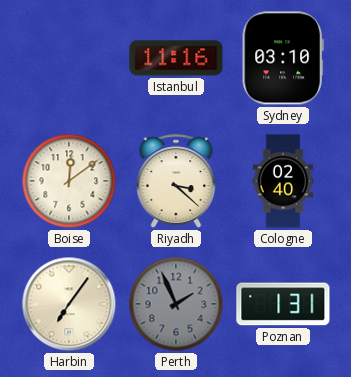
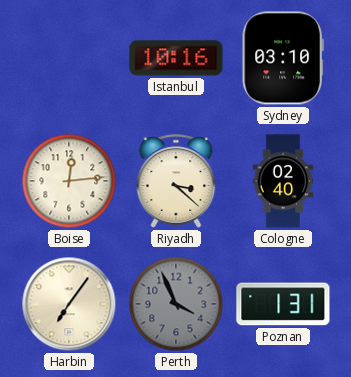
Istanbul: 11:16 -> 10:16 (176, 58)
Boise: 12:09 -> 12:14 (69, 181)
Perth: 1:56 -> 3:56 (176, 304)
